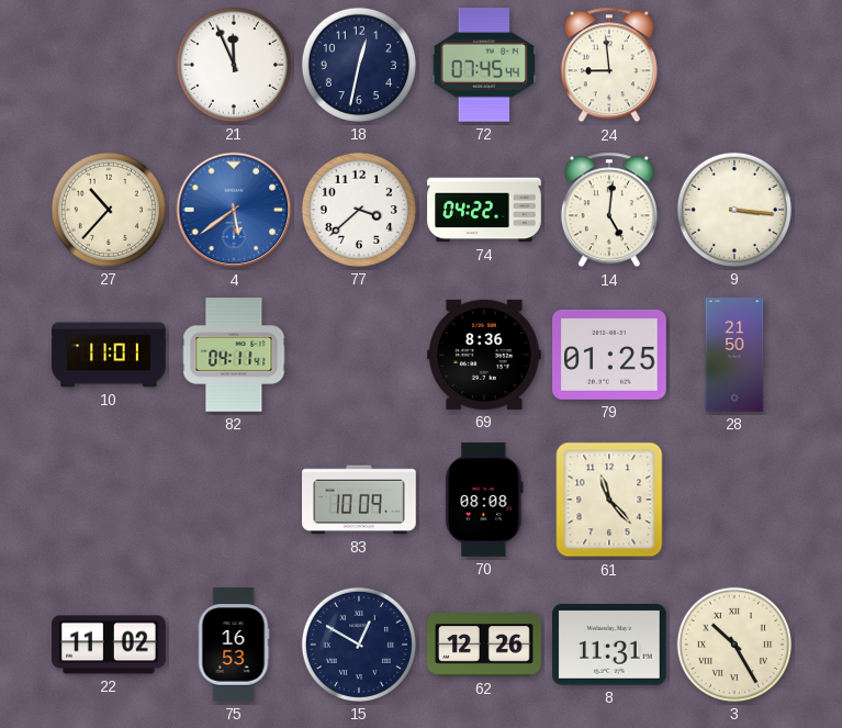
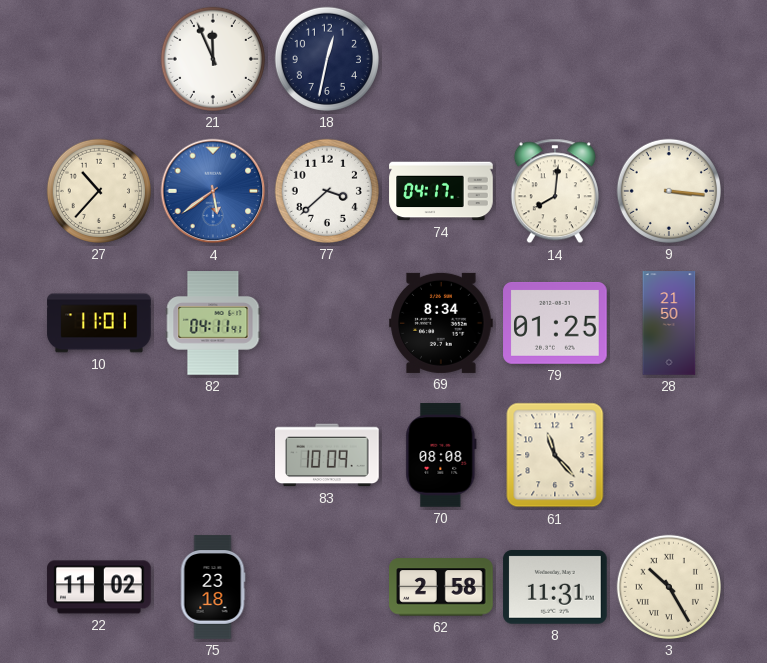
72: 07:45 -> none (484, 66)
24: 8:59 -> none (609, 65)
74: 04:22 -> 04:17 (441, 191)
14: 5:01 -> 8:01 (555, 191)
69: 8:36 -> 8:34 (441, 323)
75: 16:53 -> 23:18 (213, 587)
15: 12:50 -> none (359, 645)
62: 12:26 -> 2:58 (441, 587)
